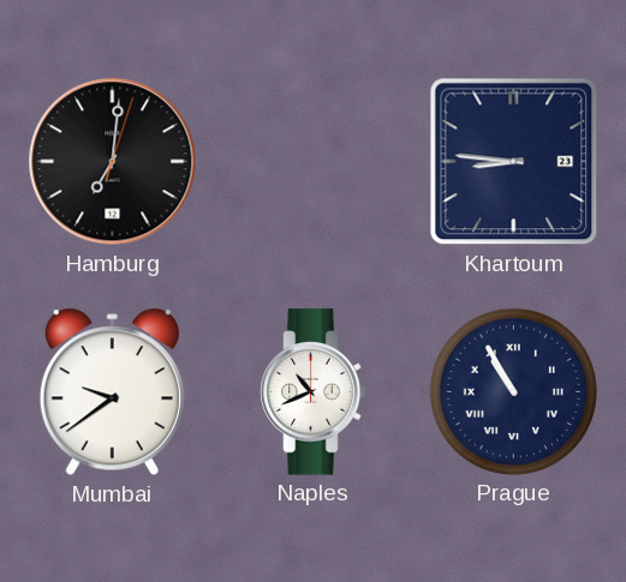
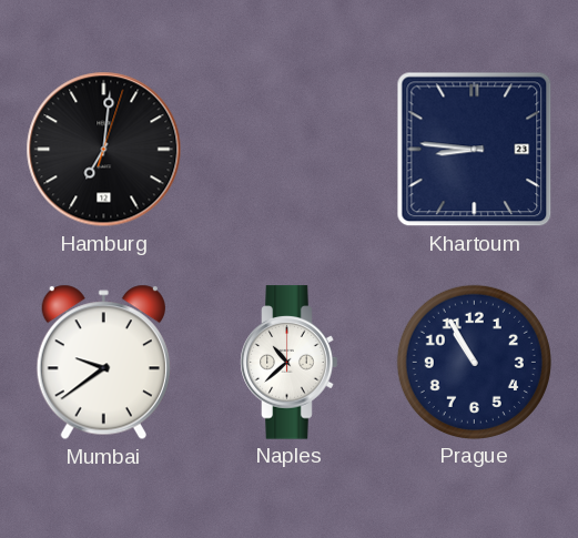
Naples: 10:41 -> 10:38 (290, 363)
Prague numerals: Roman -> Arabic (474, 362)
